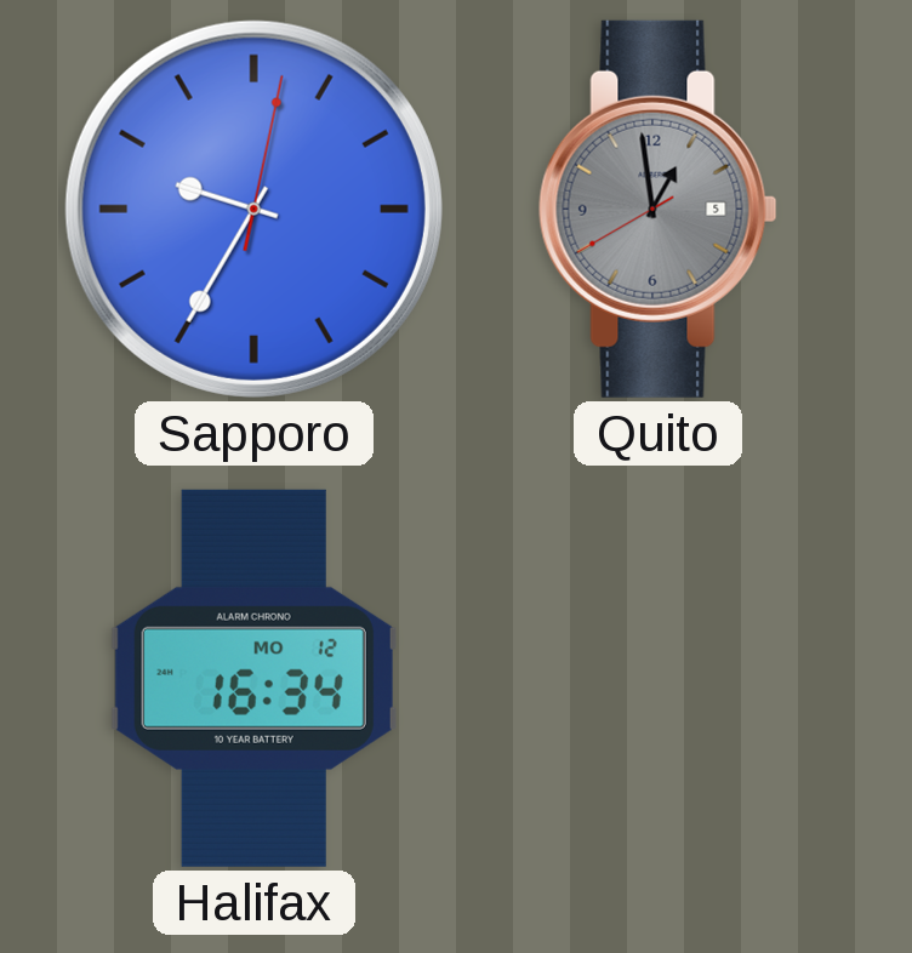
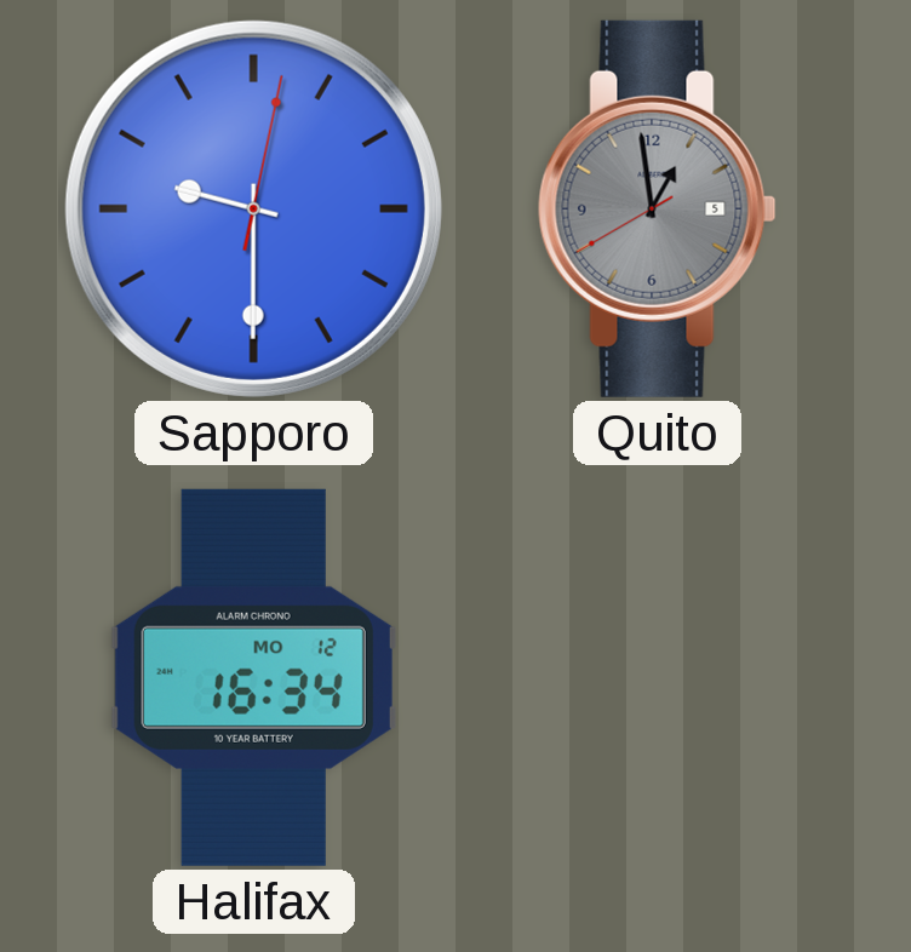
Sapporo: 9:35 -> 9:30 (253, 208)
